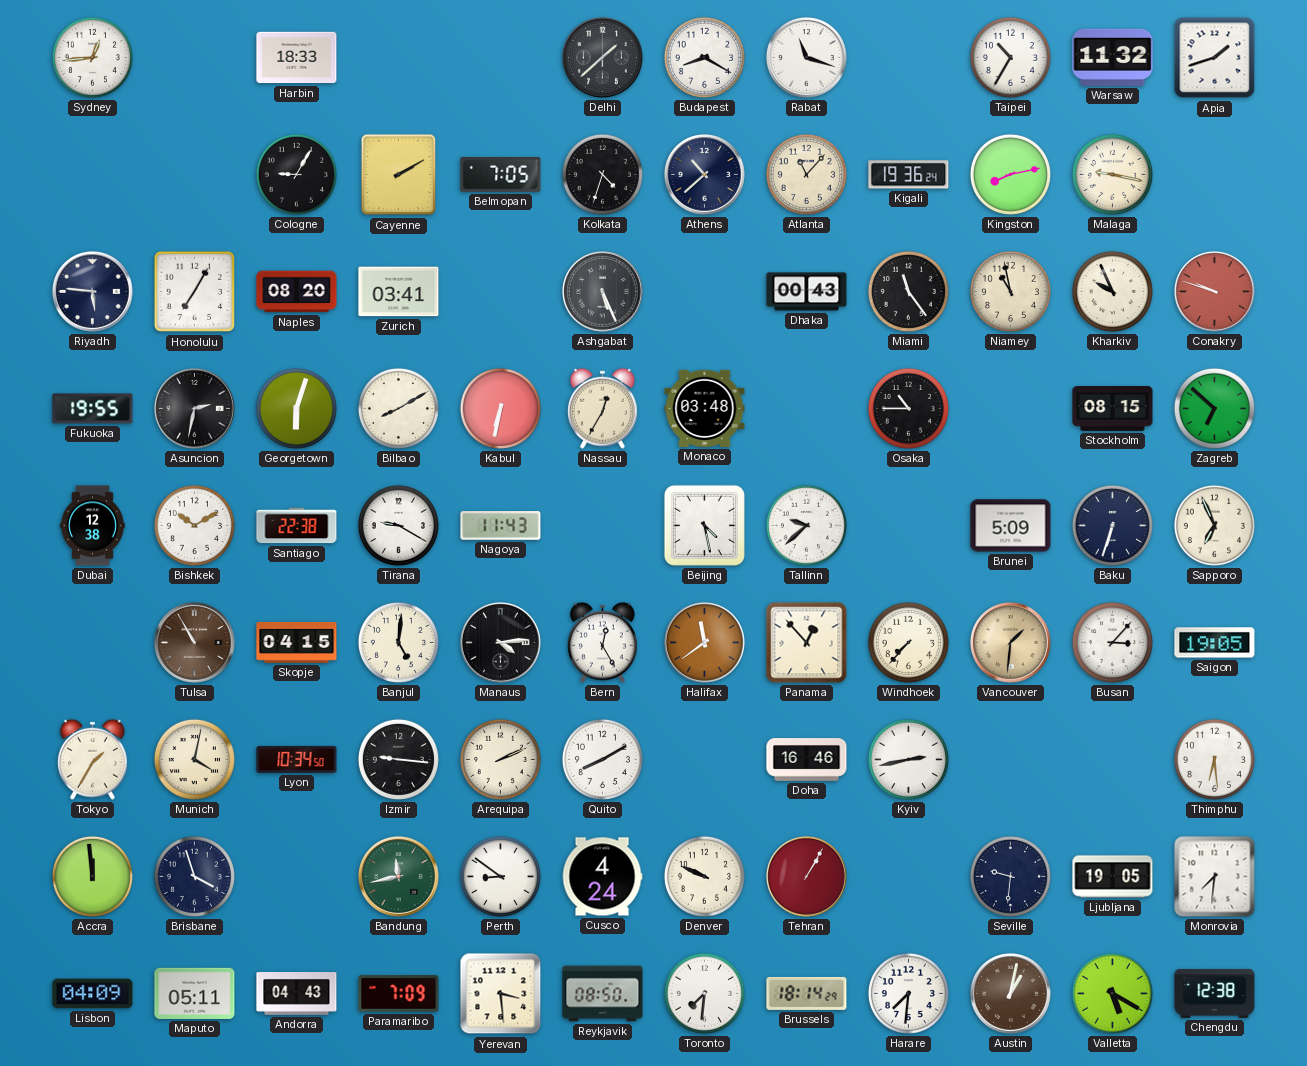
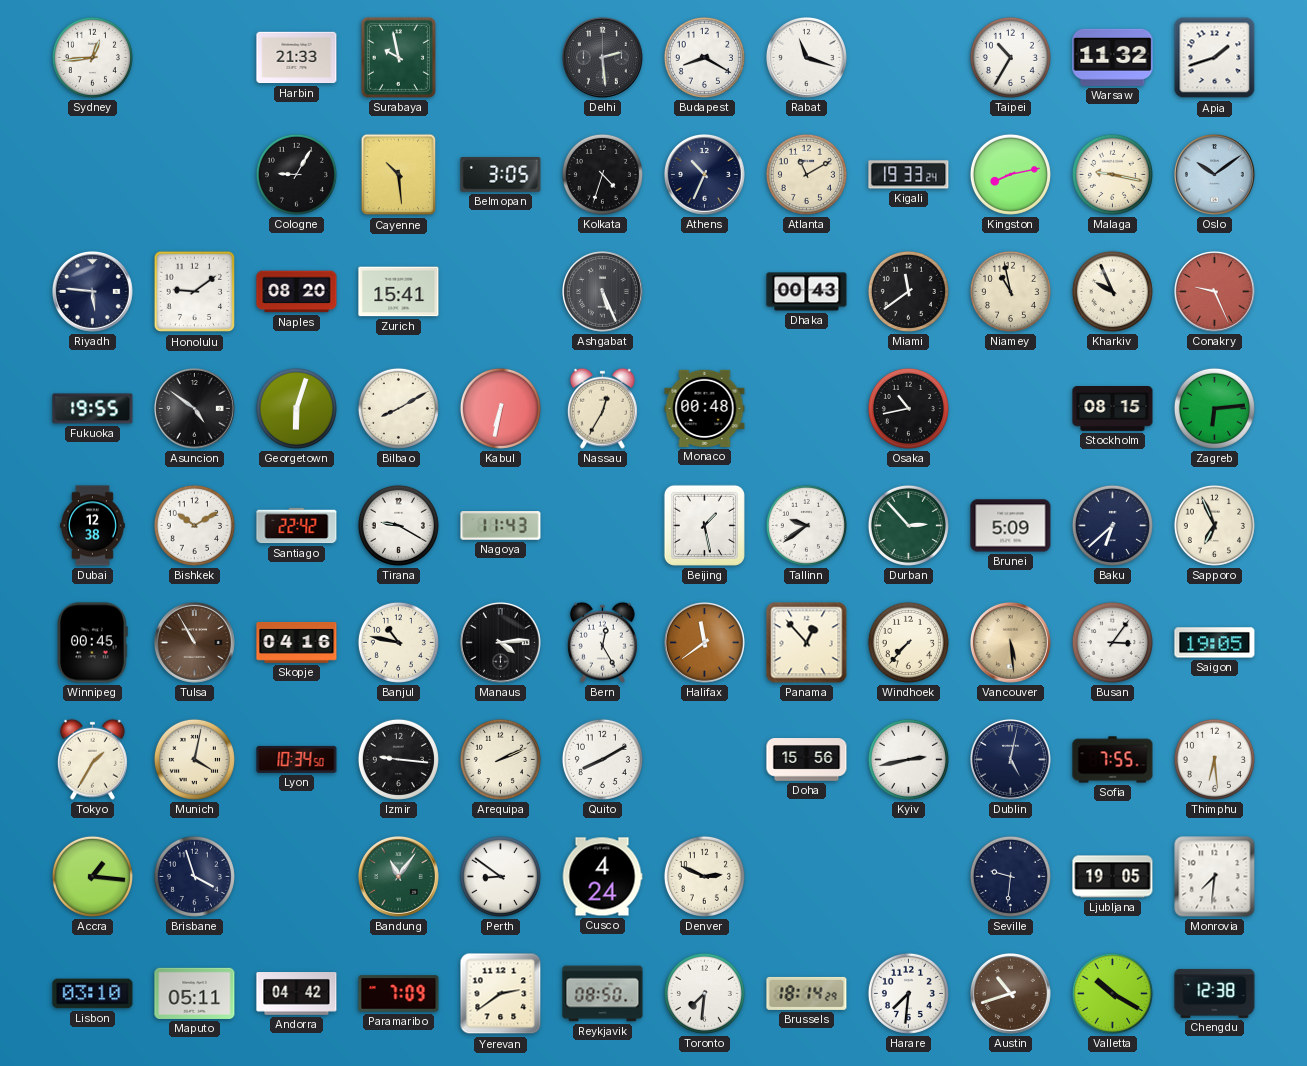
Harbin: 18:33 -> 21:33 (297, 58)
Surabaya: none -> 9:58 (398, 57)
Delhi: 1:38 -> 2:29 (603, 58)
Cayenne: 2:10 -> 10:29 (399, 175)
Belmopan: 7:05 -> 3:05 (501, 175)
Athens: 10:38 -> 10:34 (705, 175)
Atlanta: 11:07 -> 11:10 (806, 174)
Kigali: 19:36 -> 19:33 (909, 175)
Oslo: none -> 10:09 (1215, 175)
Honolulu: 7:05 -> 9:09 (195, 292)
Zurich: 03:41 -> 15:41 (399, 292)
Miami: 11:24 -> 11:39 (908, 291)
Conakry: 9:48 -> 9:26 (1215, 292)
Asuncion: 2:32 -> 4:51 (195, 409)
Monaco: 03:48 -> 00:48 (705, 408)
Osaka: 10:45 -> 10:43 (908, 408)
Zagreb: 6:52 -> 6:14 (1214, 408)
Santiago: 22:38 -> 22:42 (297, 526)
Beijing: 4:28 -> 1:28 (704, 525)
Tallinn: 9:38 -> 9:39 (806, 525)
Durban: none -> 2:53 (908, 525)
Baku: 6:33 -> 6:38 (1112, 525)
Winnipeg: none -> 00:45 (93, 643)
Skopje: 04:15 -> 04:16 (297, 642)
Banjul: 5:01 -> 10:47 (398, 642)
Vancouver: 1:31 -> 5:29 (1011, 643)
Busan: 3:07 -> 3:06 (1112, 642)
Doha: 16:46 -> 15:56 (807, 760)
Dublin: none -> 5:02 (1011, 760)
Sofia: none -> 7:55 (1113, 760)
Accra: 11:59 -> 1:16 (92, 876)
Bandung: 11:43 -> 11:06 (399, 877)
Denver: 9:49 -> 2:49 (704, 876)
Tehran: 1:05 -> none (807, 877)
Lisbon: 04:09 -> 03:10 (93, 994)
Andorra: 04:43 -> 04:42 (297, 994)
Yerevan: 3:29 -> 2:39 (501, 994)
Austin: 1:02 -> 10:42 (1011, 994)
Valletta: 5:20 -> 10:20 (1112, 993)
